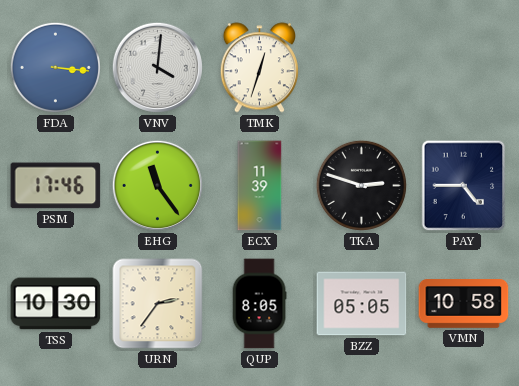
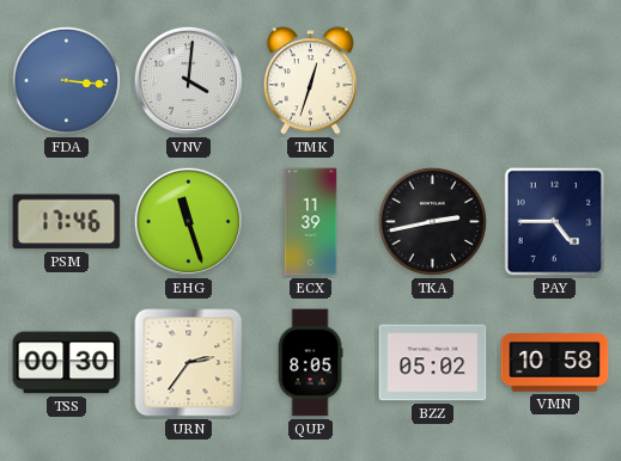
EHG: 11:24 -> 11:27 (188, 221)
TKA: 2:48 -> 2:43 (432, 221)
TSS: 10:30 -> 00:30 (67, 363)
BZZ: 05:05 -> 05:02 (433, 363)
